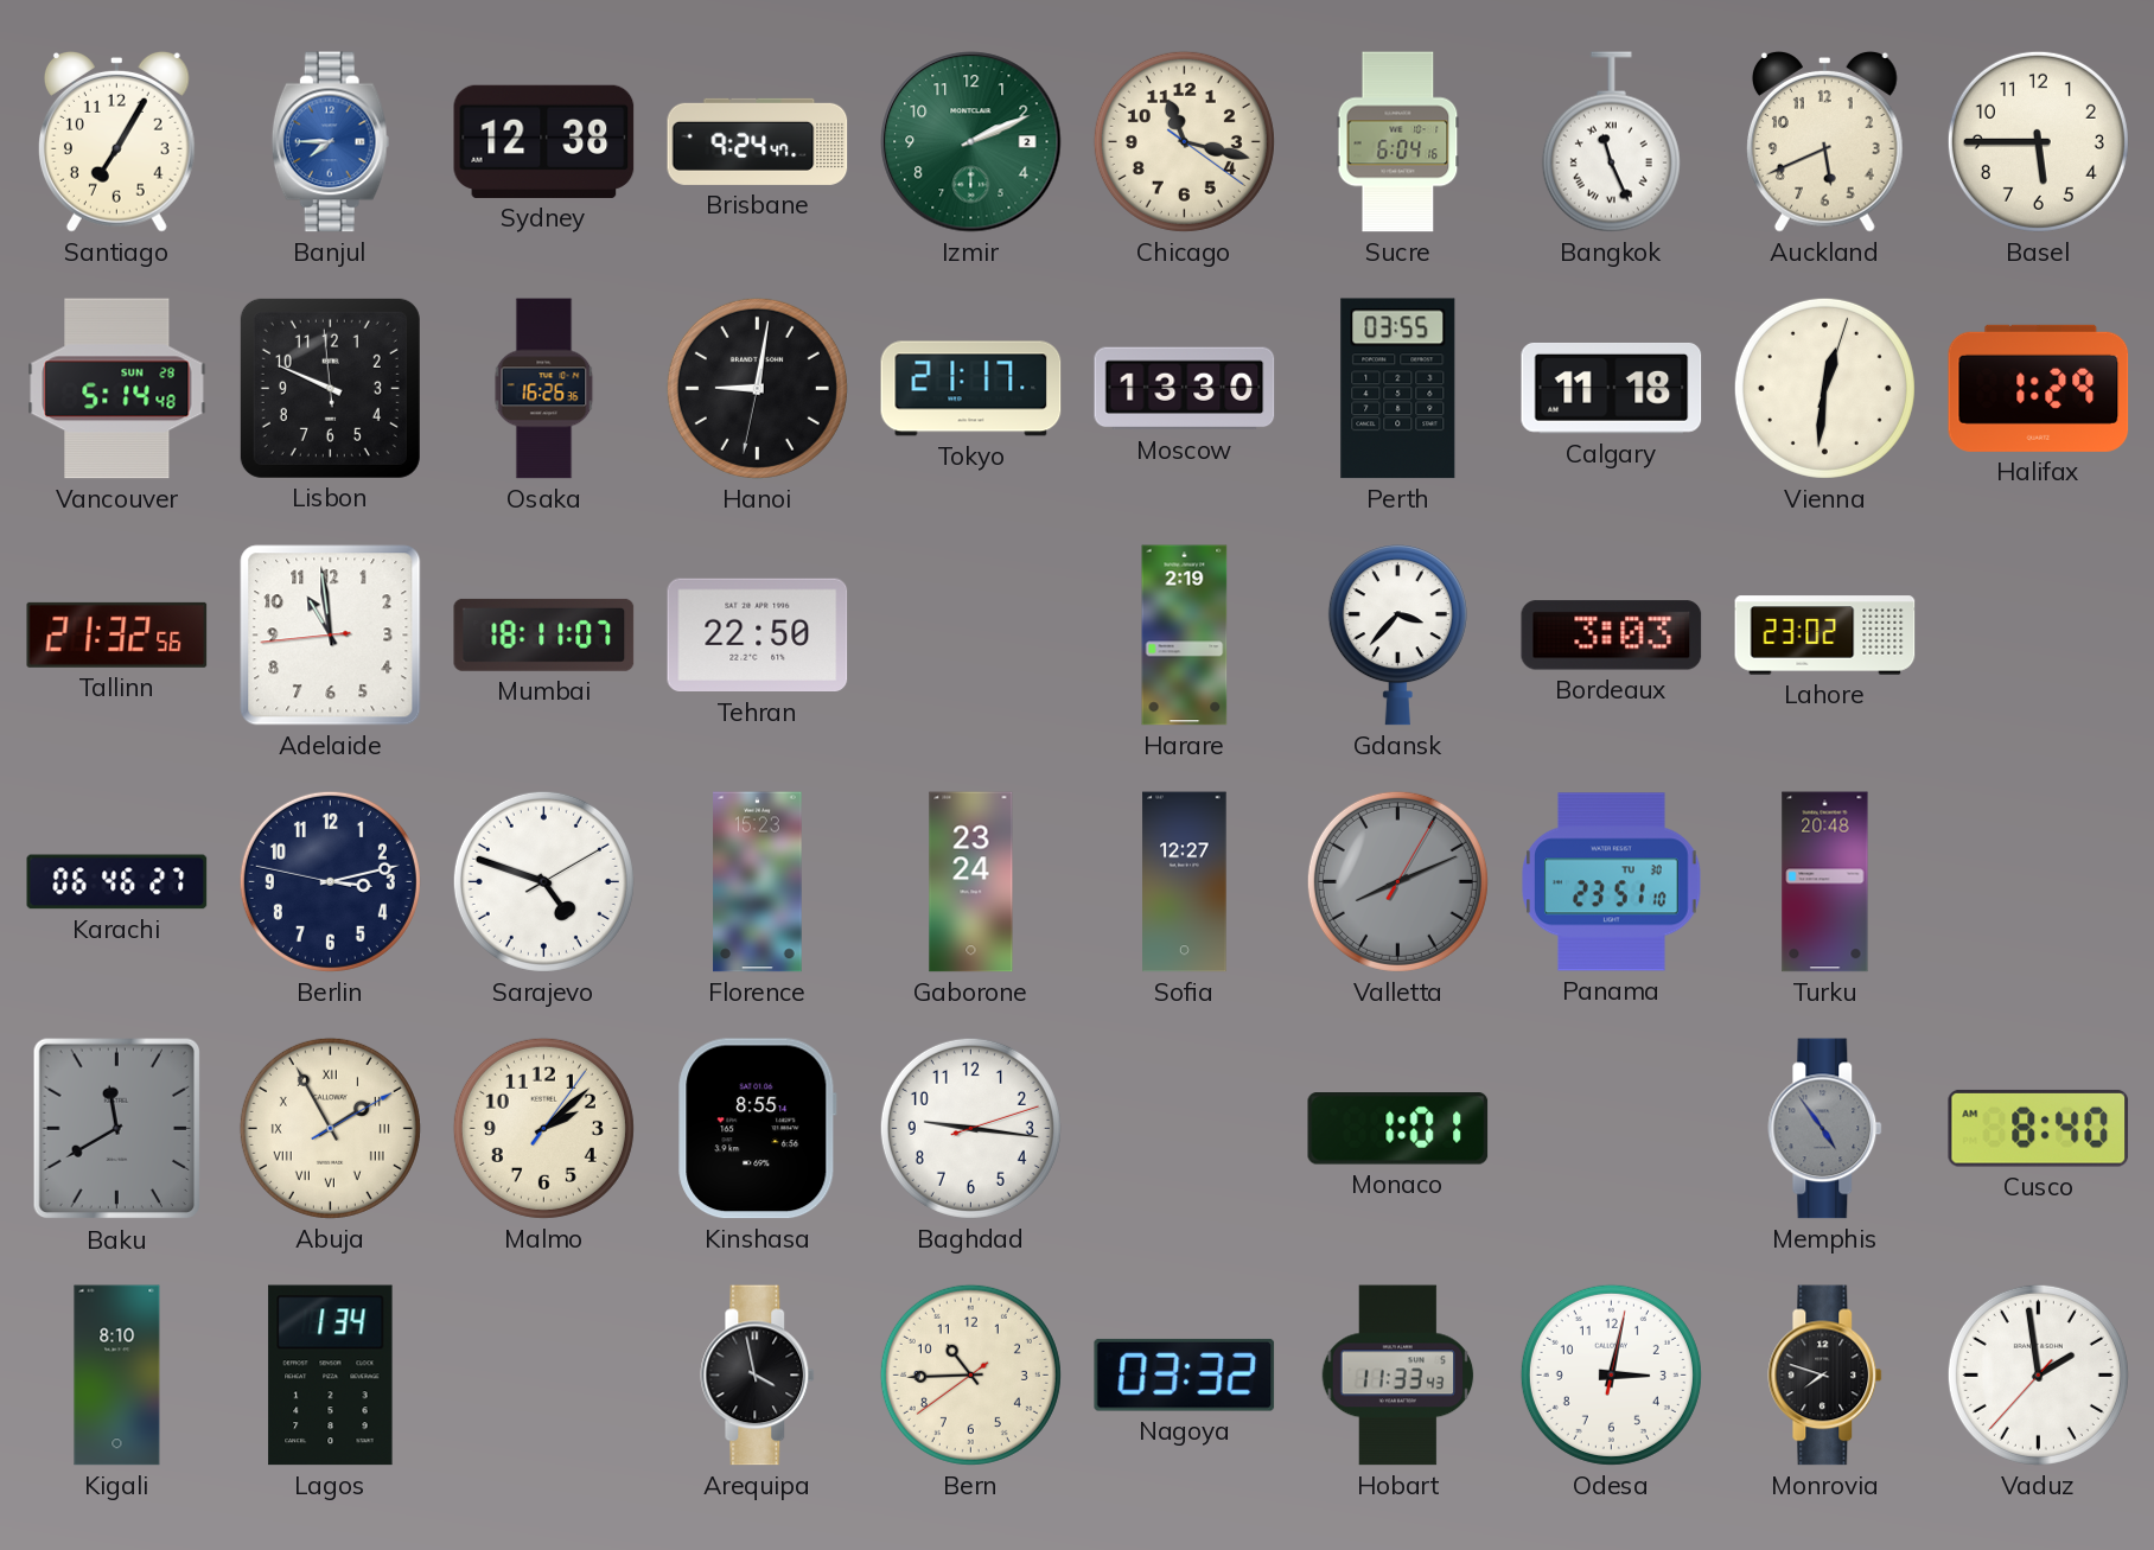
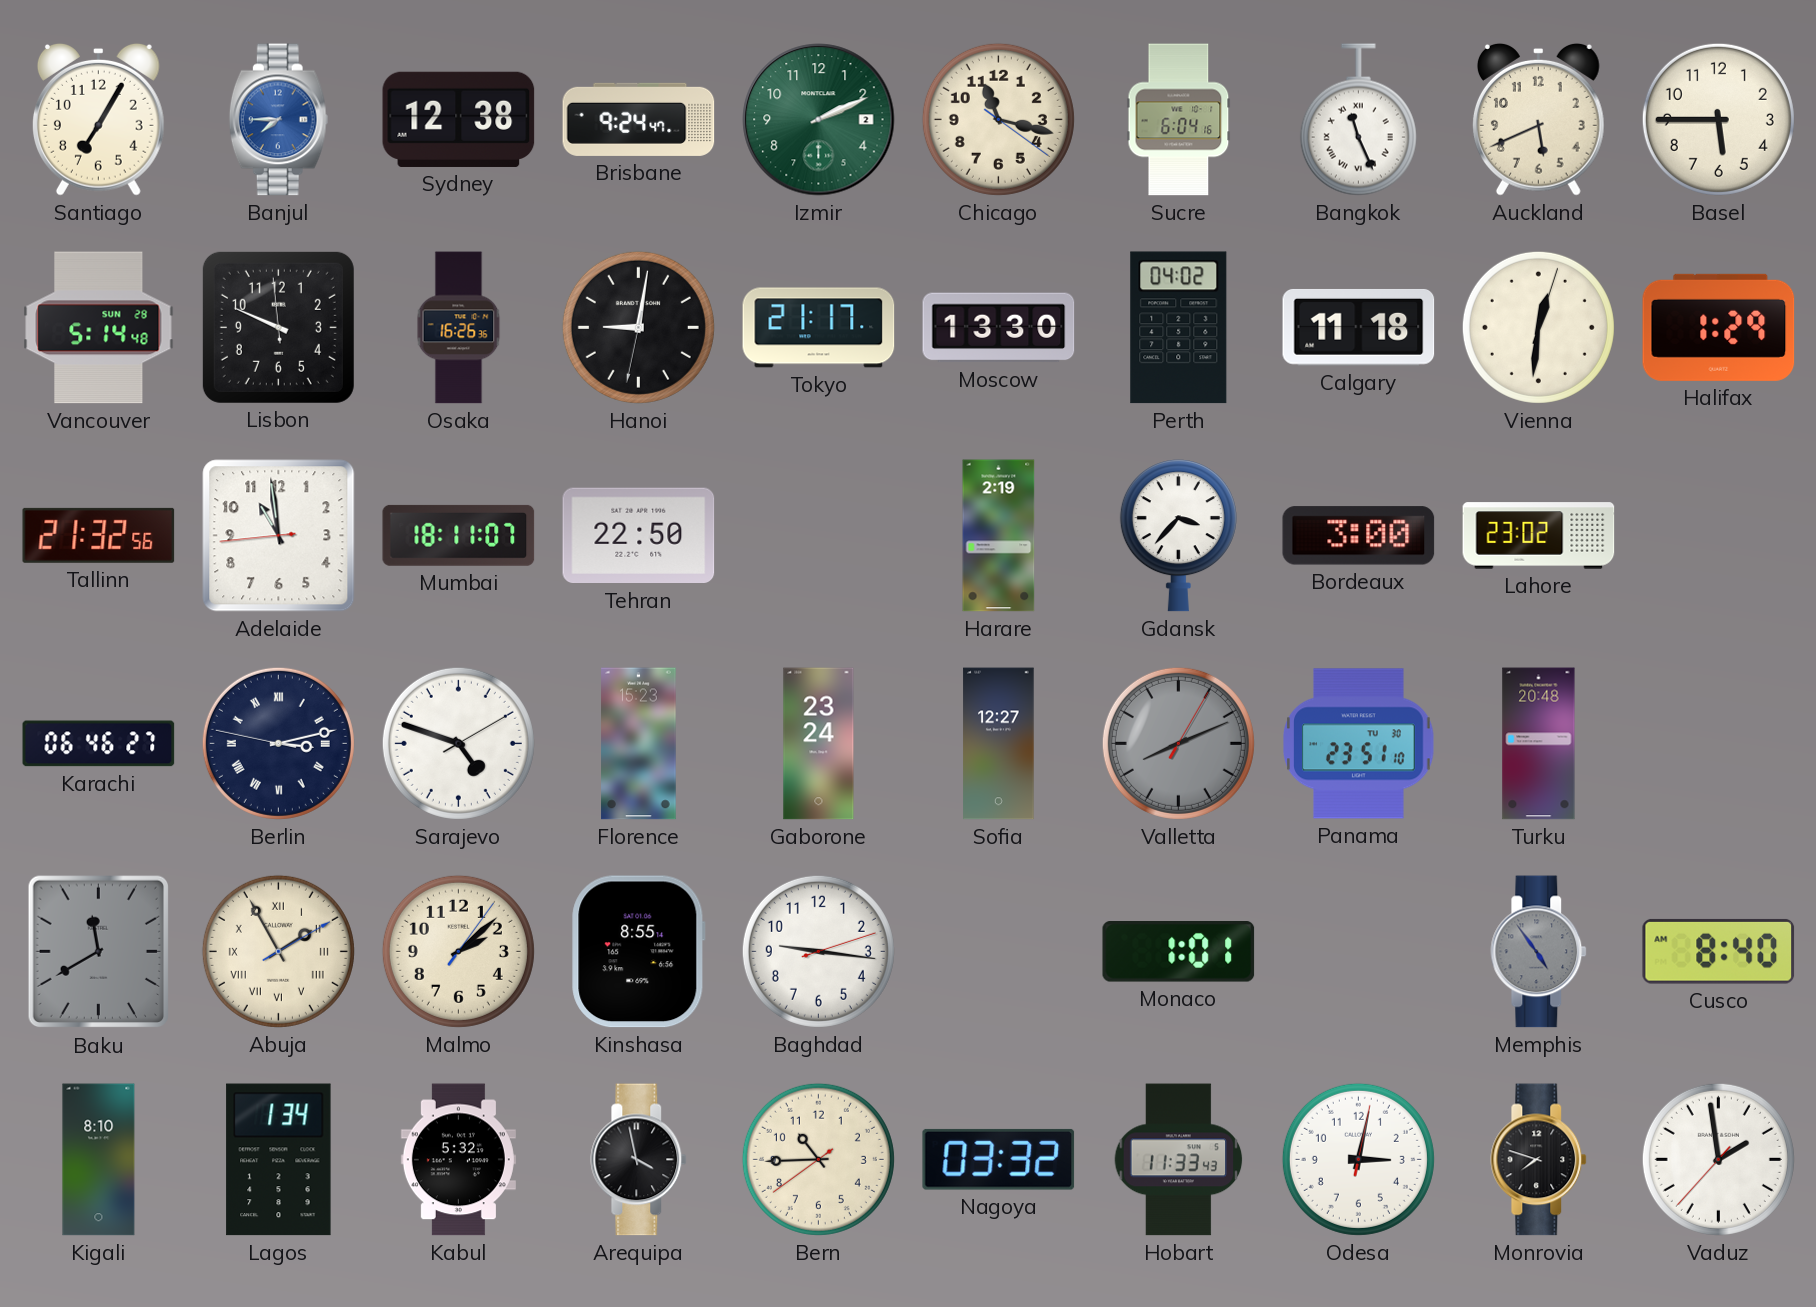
Perth: 03:55 -> 04:02 (1179, 328)
Bordeaux: 3:03 -> 3:00 (1359, 536)
Berlin numerals: Arabic -> Roman (278, 743)
Kabul: none -> 5:32 (458, 1160)
